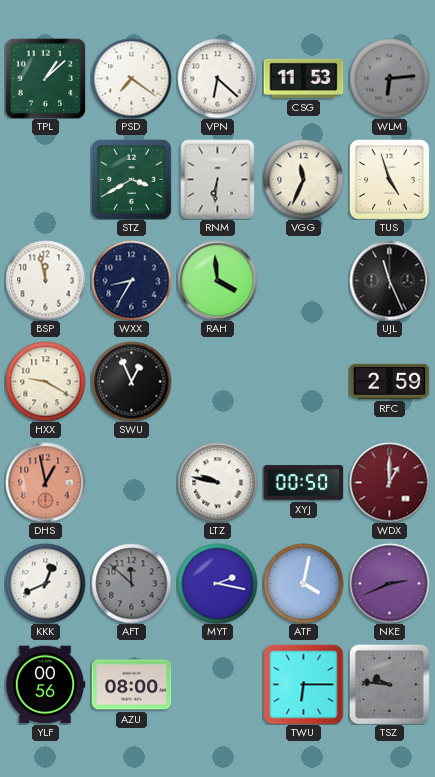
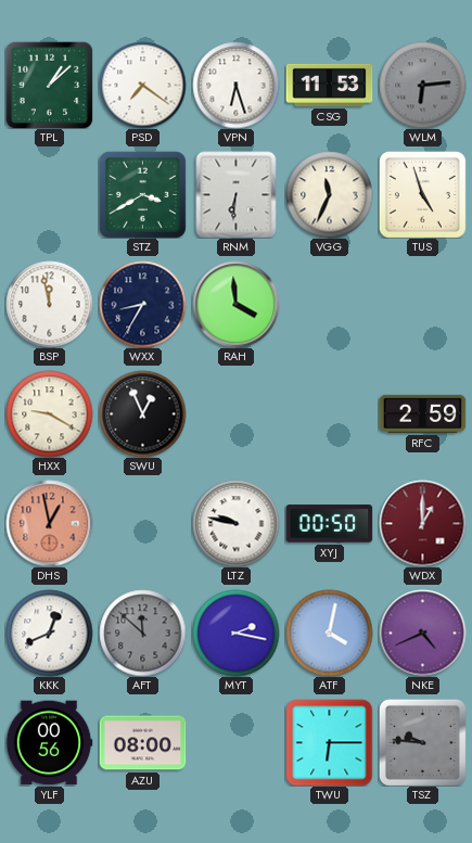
VPN: 6:22 -> 6:27 (235, 85)
UJL: 11:26 -> none (389, 280)
NKE: 2:41 -> 4:41 (422, 633)
